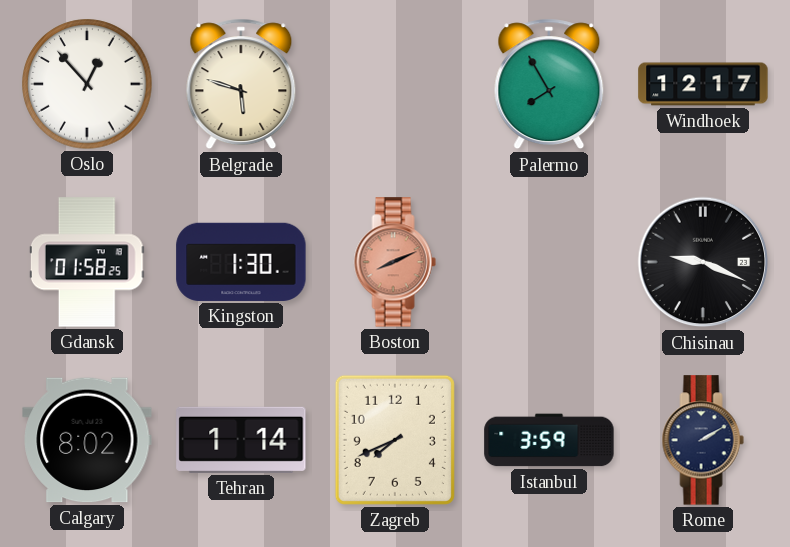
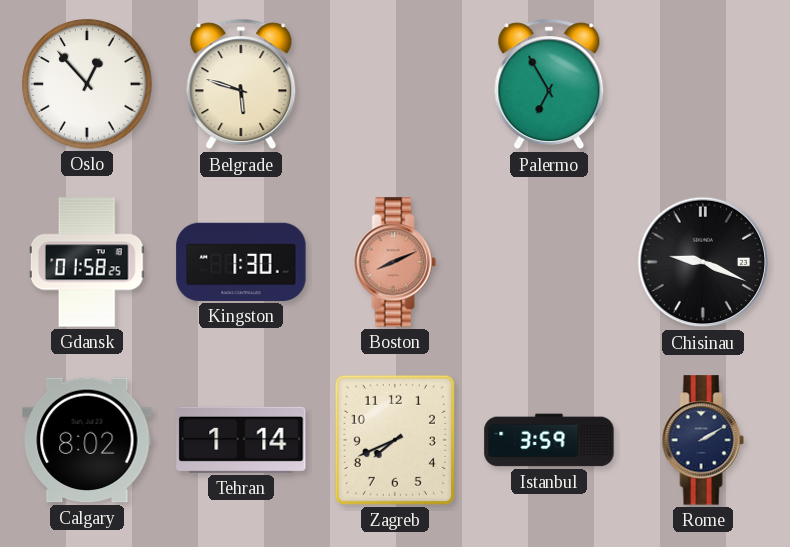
Palermo: 7:55 -> 6:55 (549, 84)
Windhoek: 12:17 -> none (703, 84)
